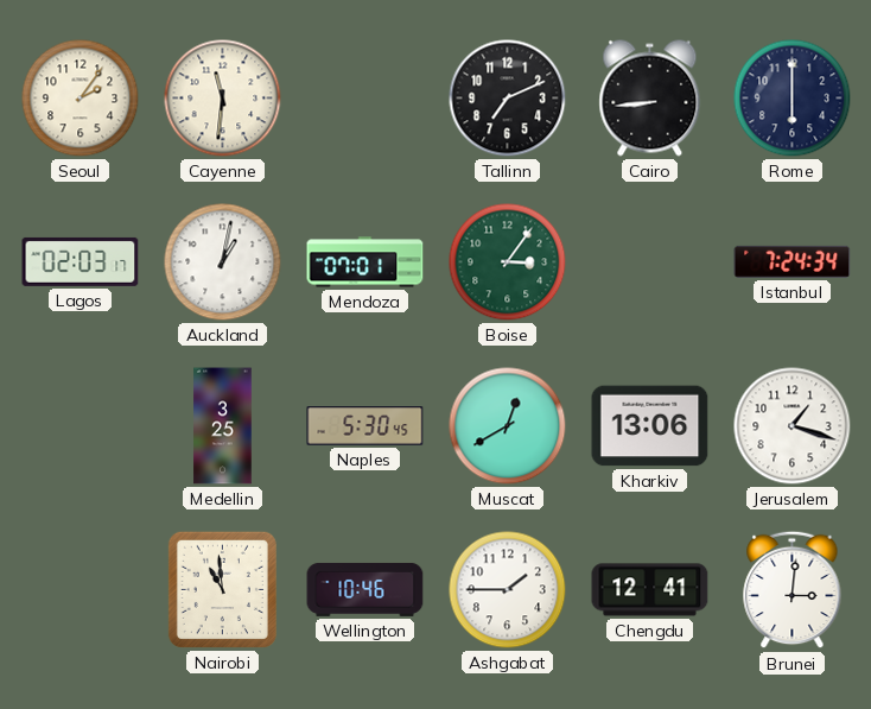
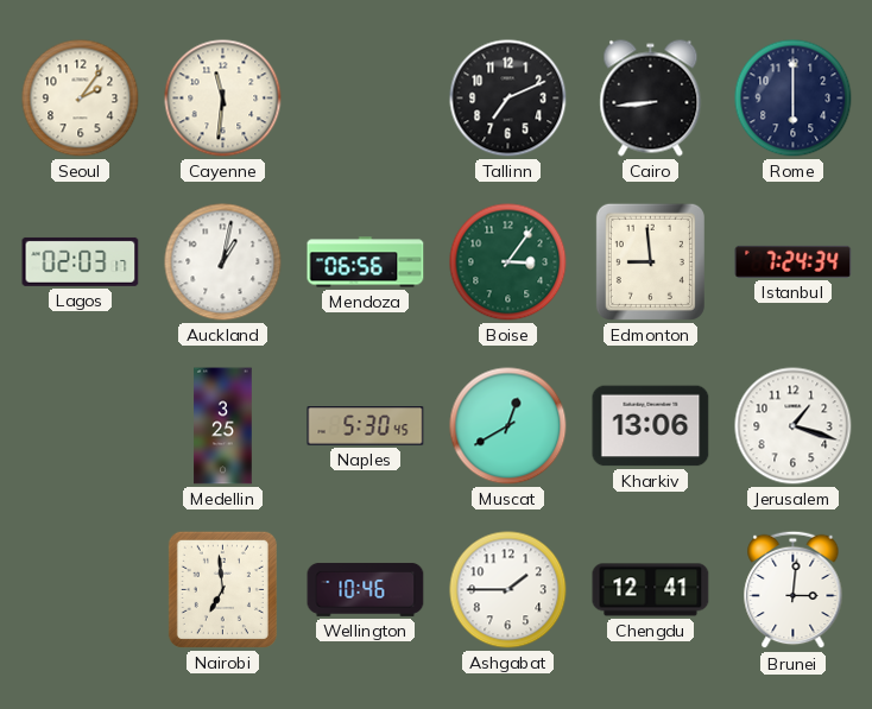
Mendoza: 07:01 -> 06:56 (366, 262)
Edmonton: none -> 8:59 (650, 261)
Nairobi: 10:59 -> 6:59 (222, 589)
